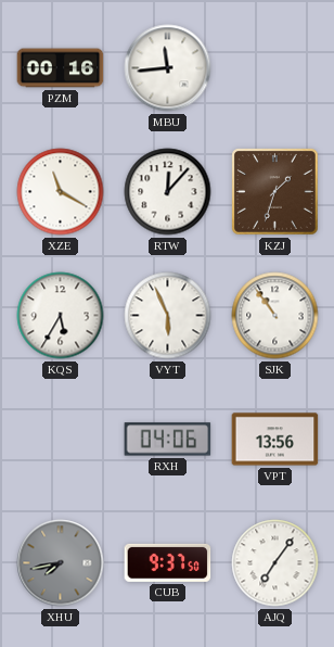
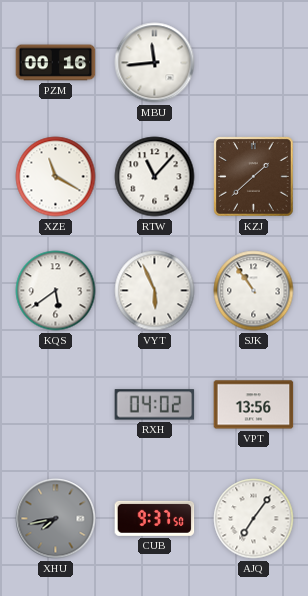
RTW: 12:07 -> 11:07 (155, 177)
KZJ: 1:33 -> 1:38 (254, 177)
KQS: 5:35 -> 5:39 (56, 291)
RXH: 04:06 -> 04:02 (155, 405)
